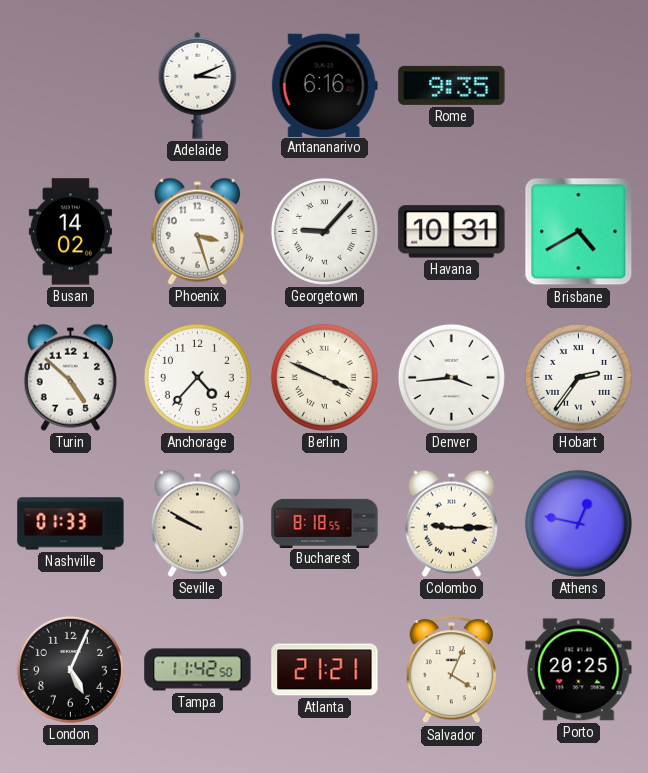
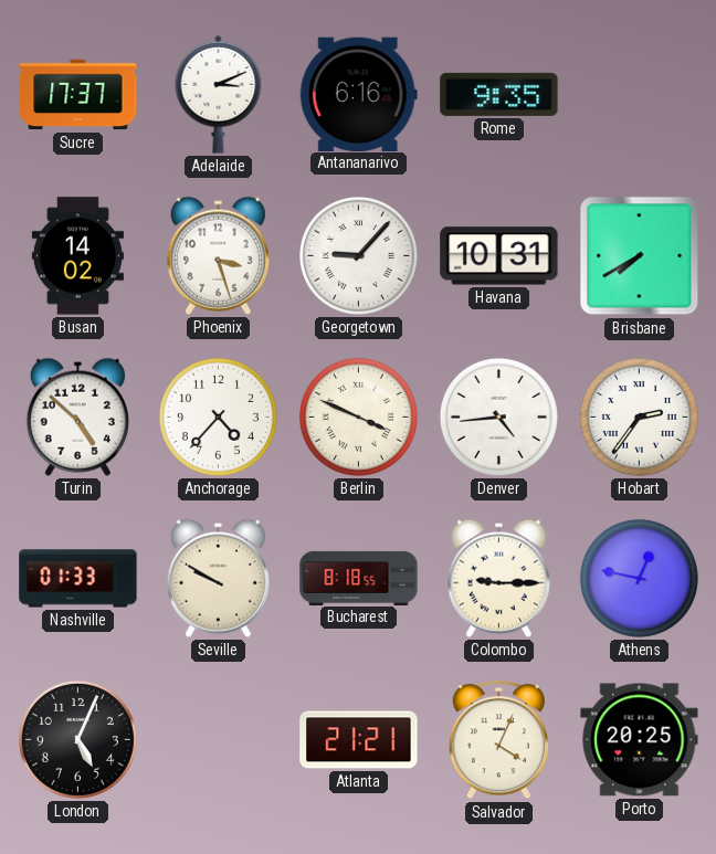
Sucre: none -> 17:37 (78, 95)
Brisbane: 4:40 -> 7:40 (640, 256)
Denver: 3:44 -> 4:44 (498, 417)
Tampa: 11:42 -> none (198, 670)
